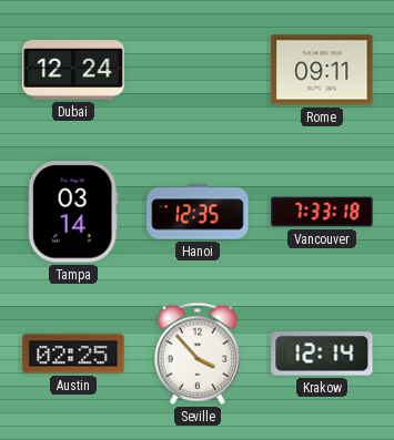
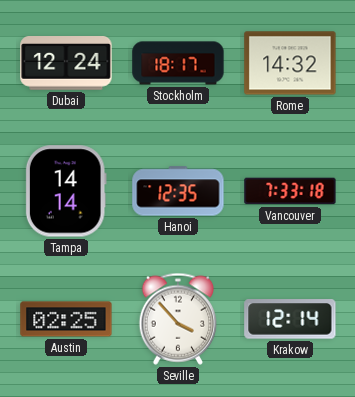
Stockholm: none -> 18:17 (178, 63)
Rome: 09:11 -> 14:32 (290, 63)
Tampa: 03:14 -> 14:14 (66, 191)
